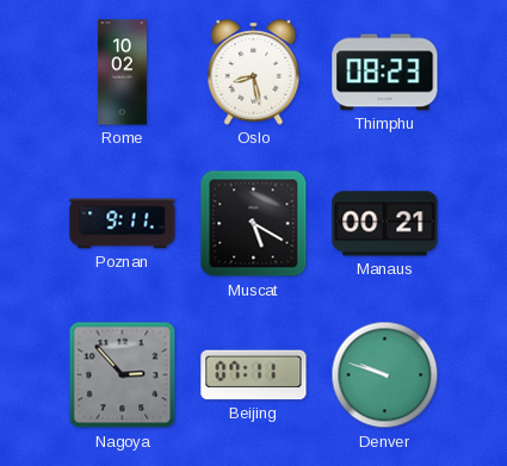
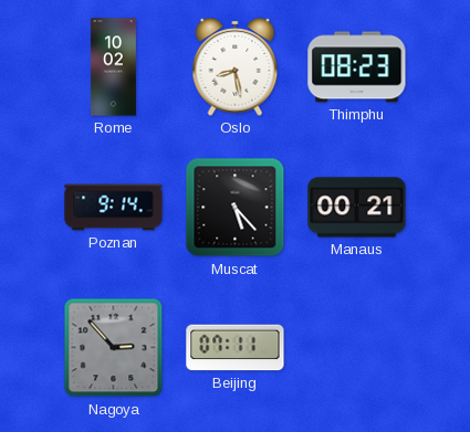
Poznan: 9:11 -> 9:14 (114, 208)
Muscat: 5:20 -> 5:23 (236, 208)
Denver: 9:48 -> none (385, 375)
